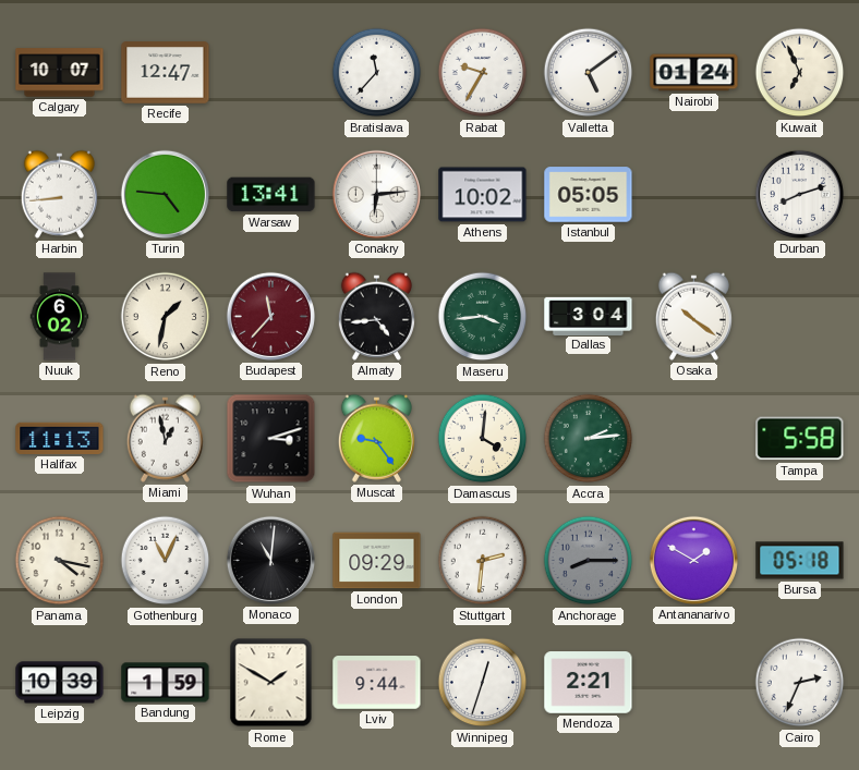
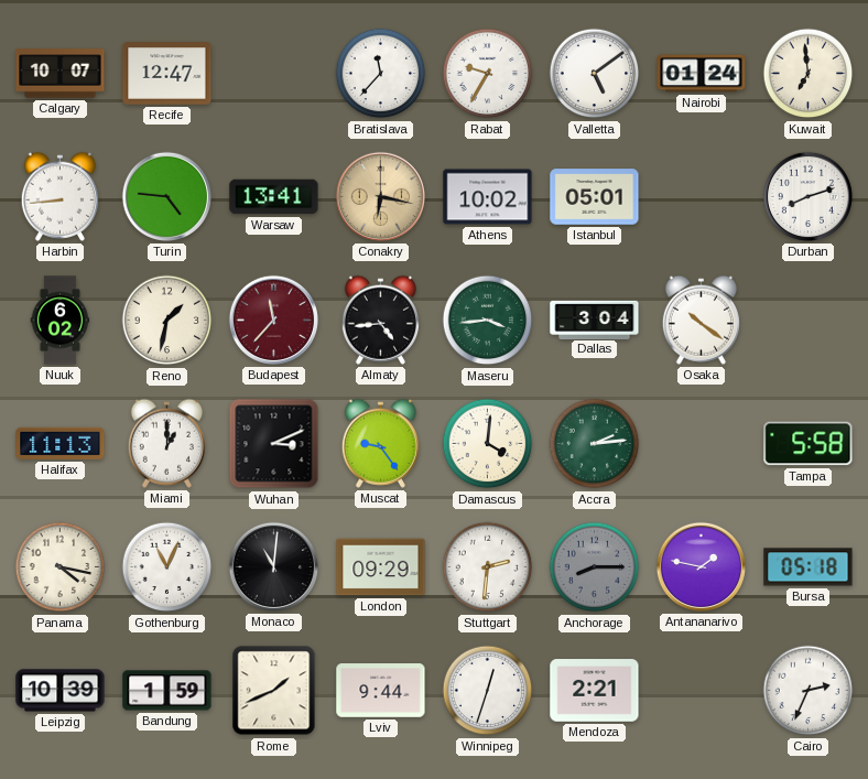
Kuwait: 6:56 -> 6:59 (809, 74)
Conakry: 6:14 -> 6:17 (380, 196)
Conakry dial: white -> champagne (380, 196)
Istanbul: 05:05 -> 05:01 (595, 197)
Miami: 12:58 -> 1:00 (166, 443)
Wuhan: 3:12 -> 3:11 (274, 444)
Antananarivo: 1:50 -> 1:47 (701, 566)
Rome: 1:50 -> 1:41 (274, 691)
